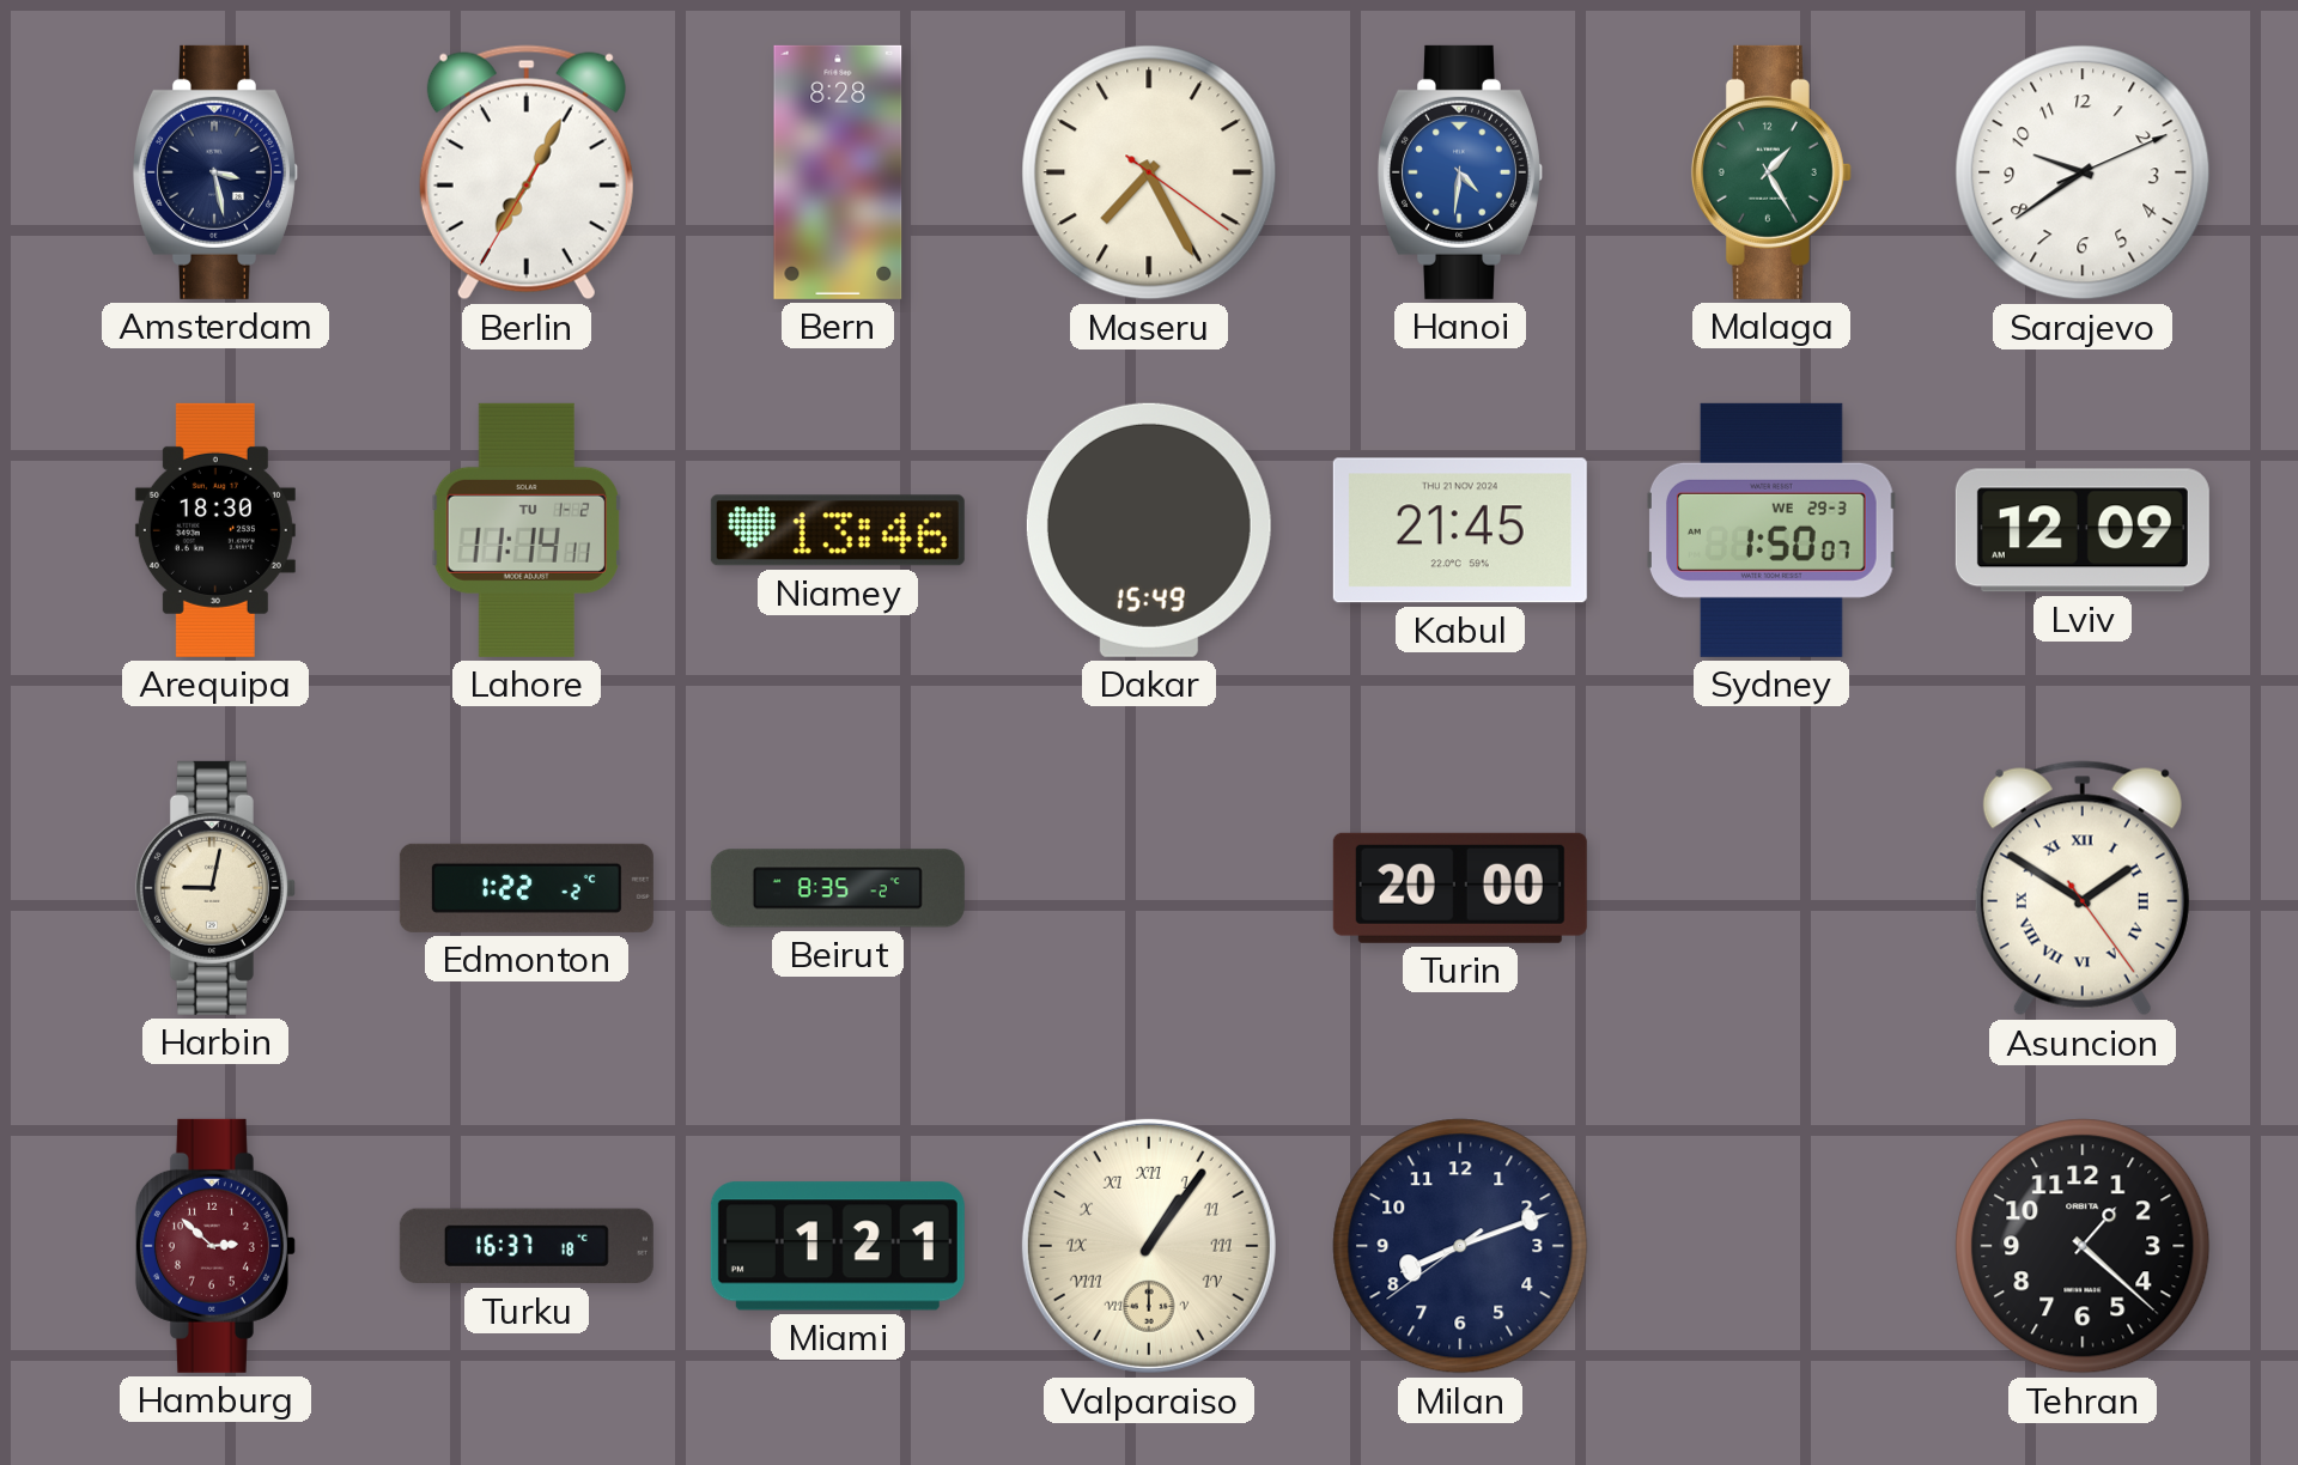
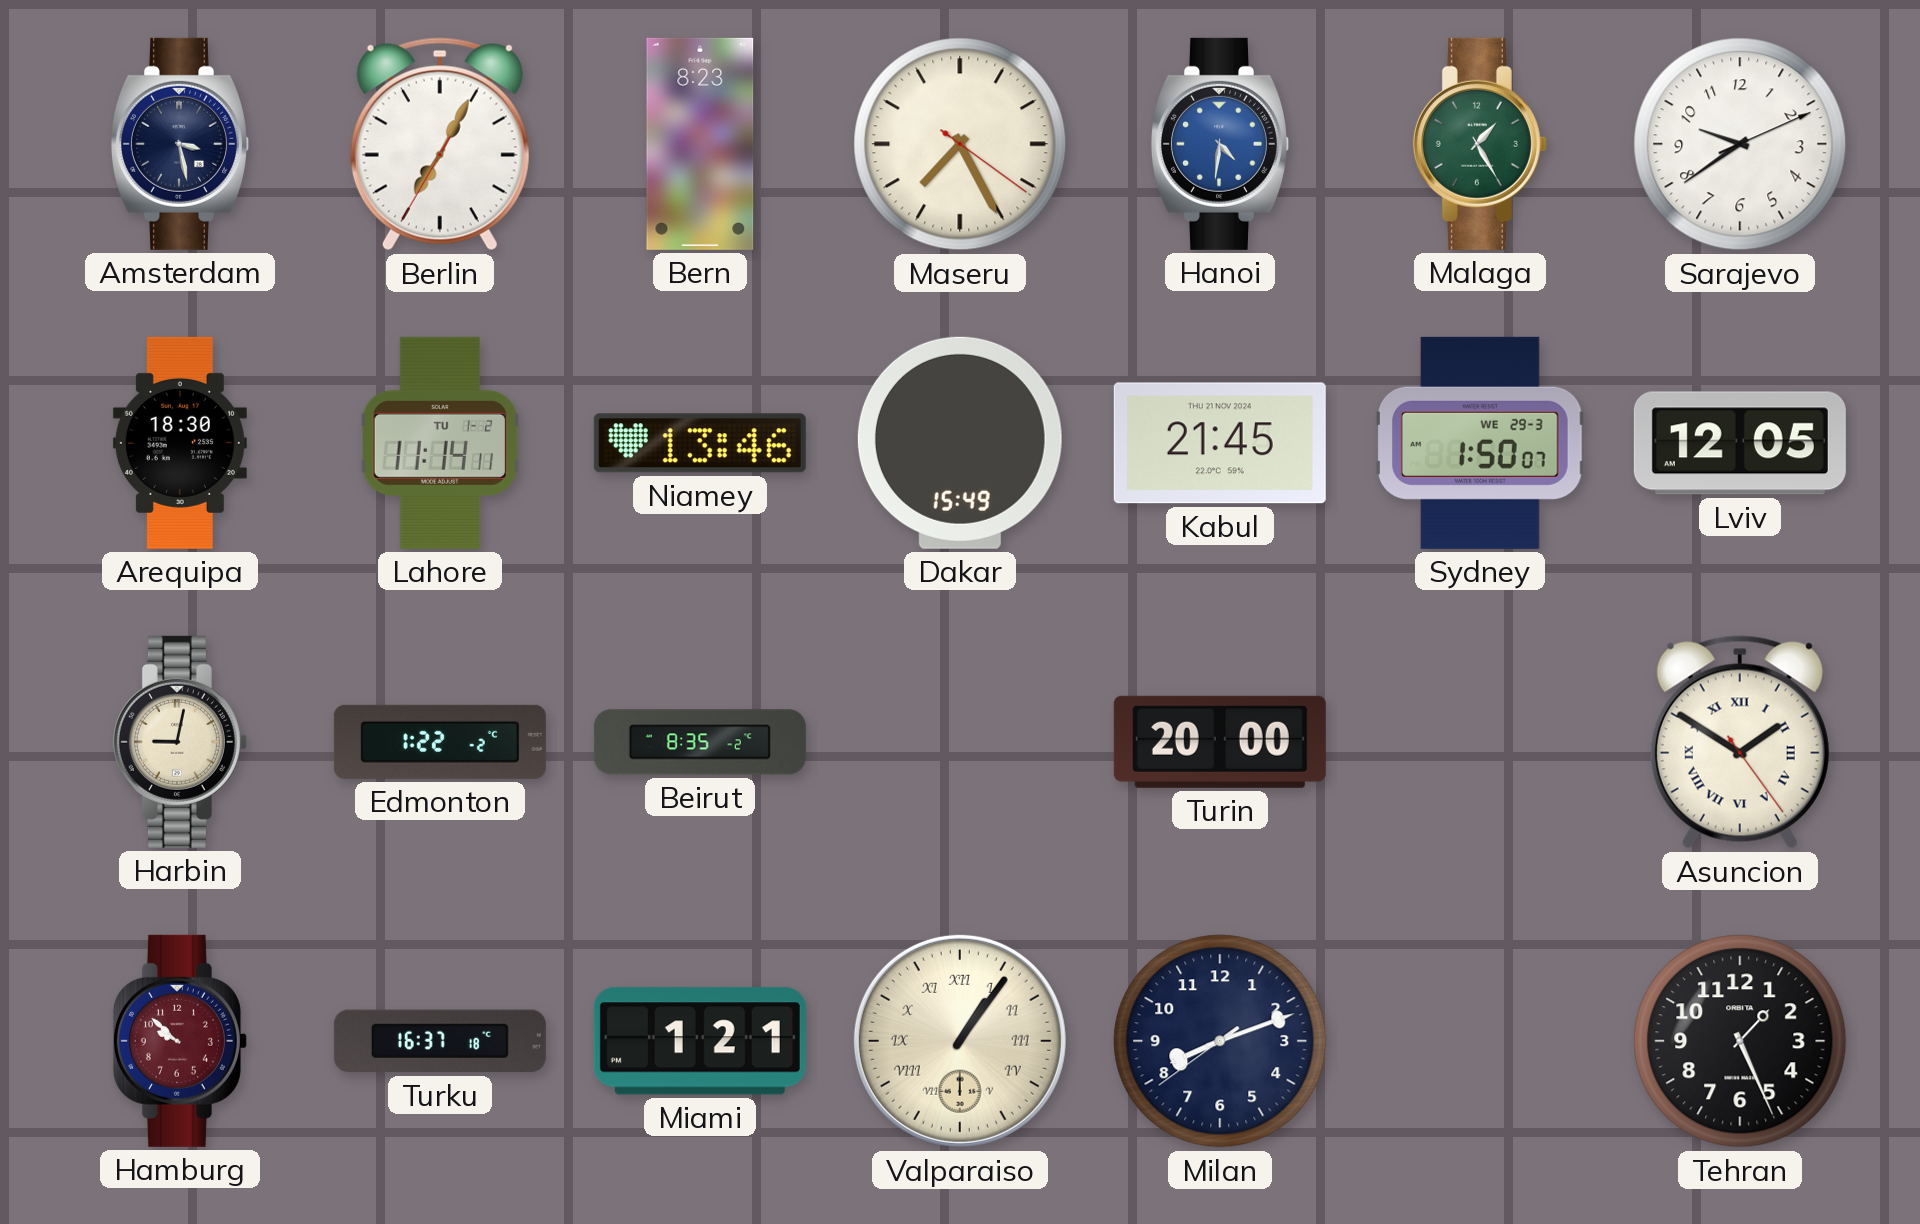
Bern: 8:28 -> 8:23 (700, 144)
Lviv: 12:09 -> 12:05 (1740, 443)
Hamburg: 2:52 -> 9:52 (180, 1041)
Tehran: 1:22 -> 1:26 (1740, 1041)
